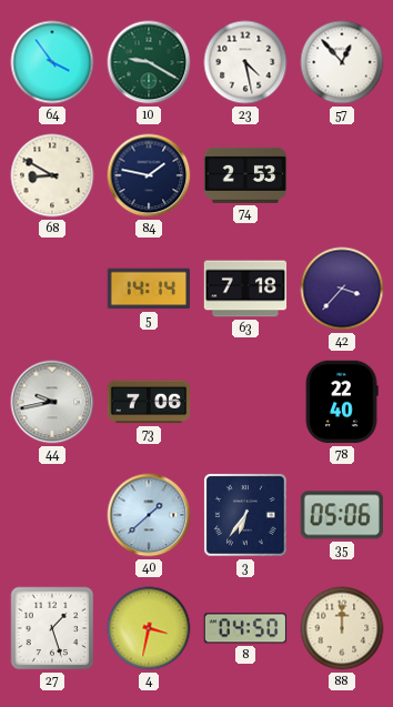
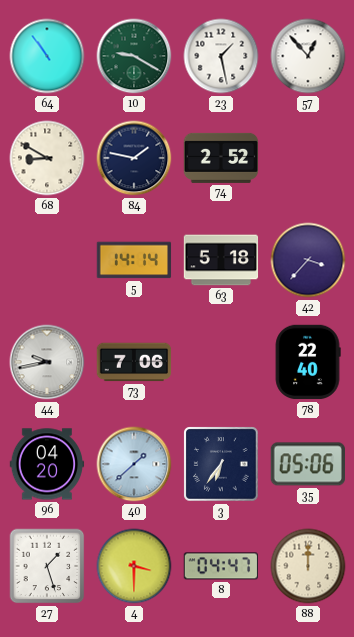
64: 3:54 -> 10:54 (47, 56)
23: 4:28 -> 1:28 (221, 56)
74: 2:53 -> 2:52 (221, 158)
63: 7:18 -> 5:18 (221, 260)
96: none -> 04:20 (47, 464)
4: 3:32 -> 3:30 (134, 566)
8: 04:50 -> 04:47 (220, 566)
